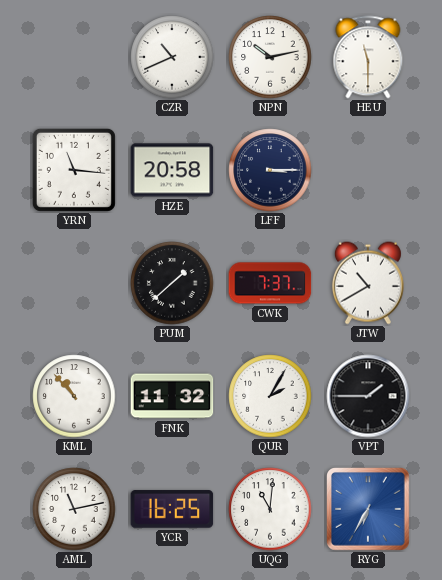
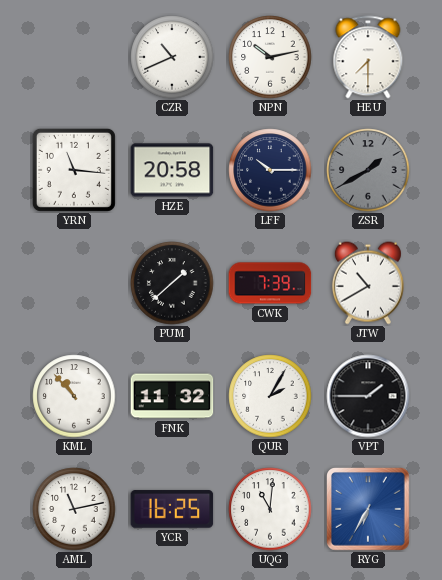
HEU: 11:30 -> 7:30 (368, 57)
LFF: 3:15 -> 10:15 (270, 170)
ZSR: none -> 1:40 (368, 170)
CWK: 7:37 -> 7:39 (270, 283)
